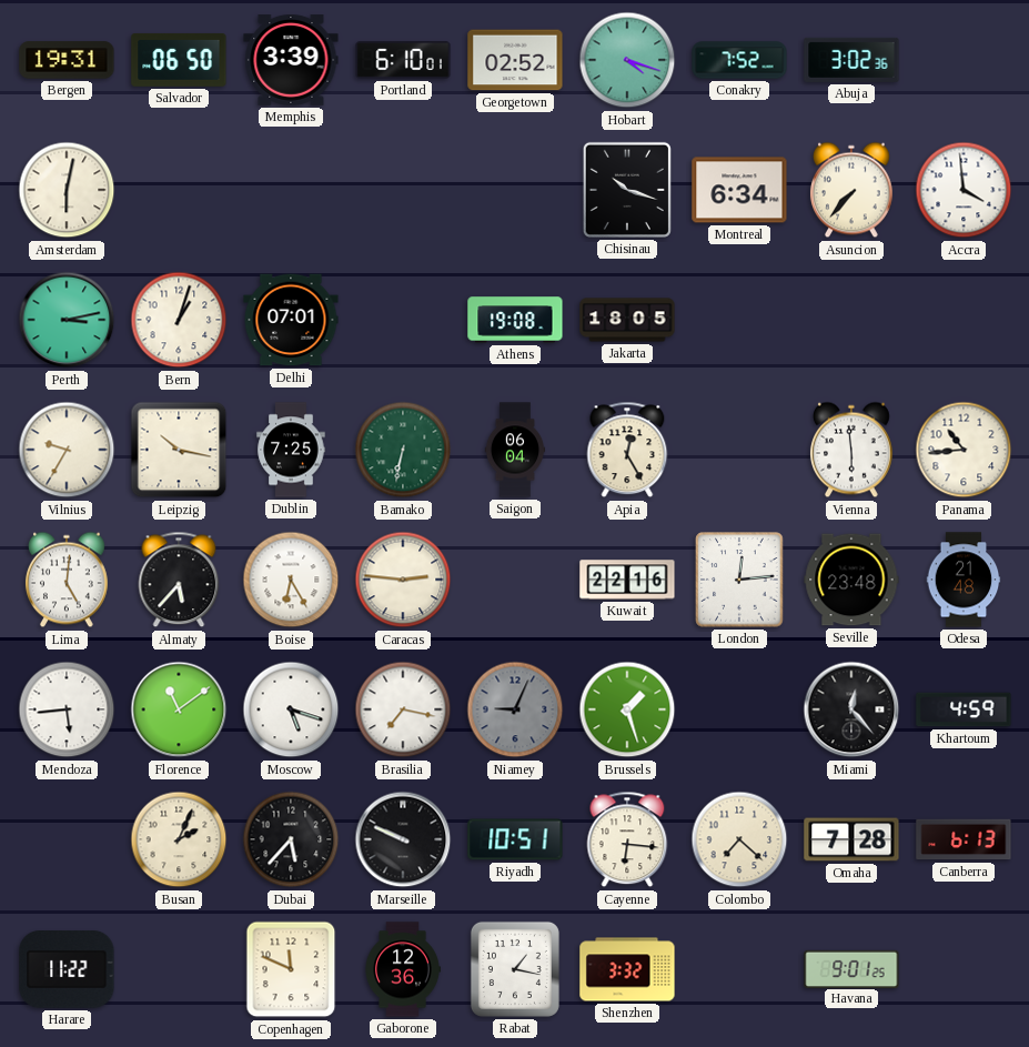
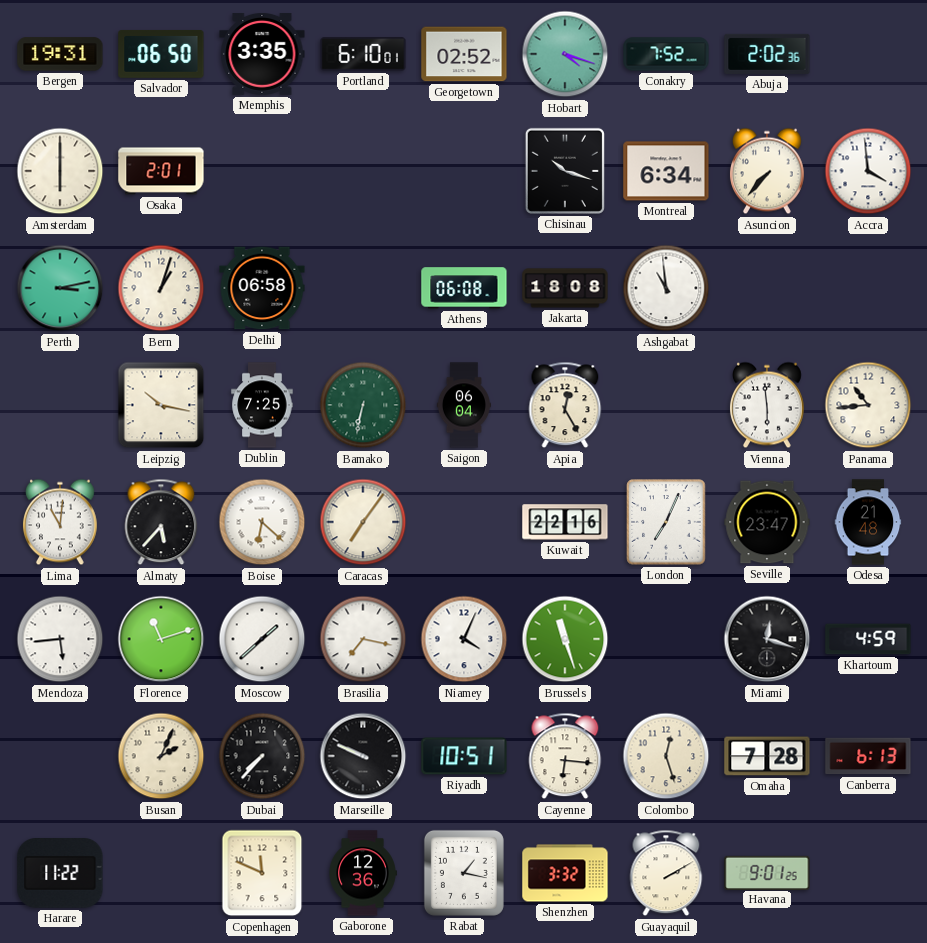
Memphis: 3:39 -> 3:35 (262, 55)
Abuja: 3:02 -> 2:02 (767, 54)
Amsterdam: 6:02 -> 6:00 (60, 171)
Osaka: none -> 2:01 (161, 171)
Delhi: 07:01 -> 06:58 (262, 288)
Athens: 19:08 -> 06:08 (464, 288)
Jakarta: 18:05 -> 18:08 (565, 288)
Ashgabat: none -> 10:59 (666, 288)
Vilnius: 9:35 -> none (67, 450)
Lima: 5:01 -> 11:01 (60, 522)
Boise: 6:25 -> 6:22 (262, 522)
Caracas: 2:46 -> 7:06 (363, 522)
London: 12:14 -> 7:04 (666, 522)
Seville: 23:48 -> 23:47 (767, 522)
Florence: 11:09 -> 11:12 (161, 639)
Moscow: 5:18 -> 1:38 (262, 639)
Niamey: 9:04 -> 4:04 (464, 639)
Niamey dial: grey -> white (464, 639)
Brussels: 1:27 -> 11:27 (565, 639)
Miami: 12:23 -> 12:18 (767, 639)
Dubai: 5:37 -> 7:37 (262, 756)
Colombo: 7:22 -> 12:27 (666, 756)
Guayaquil: none -> 2:10 (666, 873)
